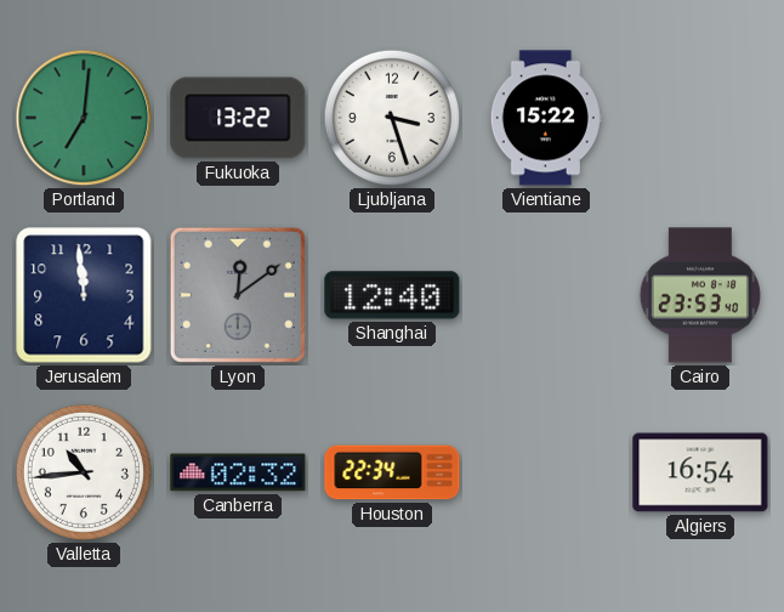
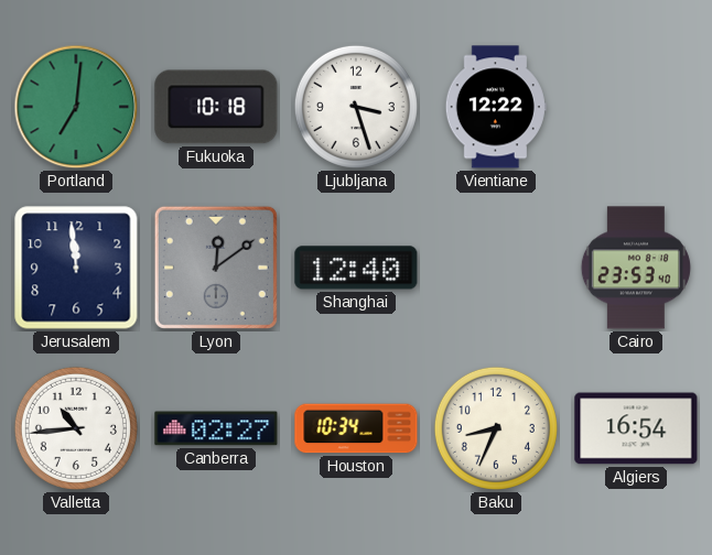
Fukuoka: 13:22 -> 10:18 (216, 107)
Vientiane: 15:22 -> 12:22 (496, 107)
Canberra: 02:32 -> 02:27 (216, 428)
Houston: 22:34 -> 10:34 (356, 428)
Baku: none -> 8:34 (496, 428)
